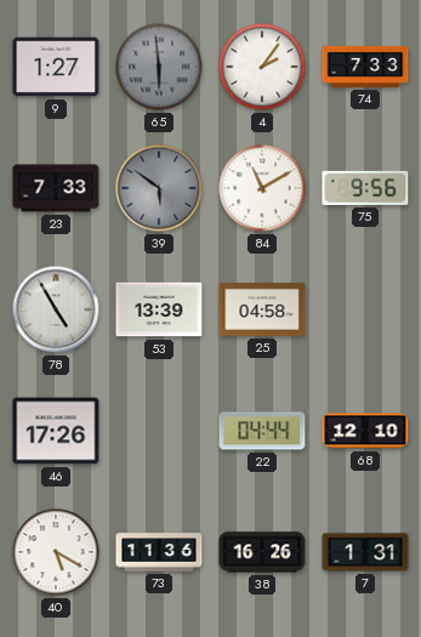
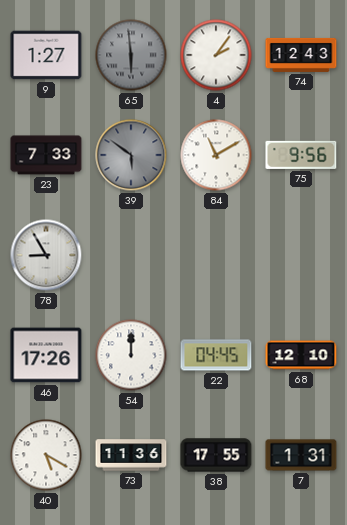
74: 7:33 -> 12:43 (301, 55)
78: 4:55 -> 8:55 (46, 255)
53: 13:39 -> none (159, 309)
25: 04:58 -> none (262, 309)
54: none -> 12:00 (131, 355)
22: 04:44 -> 04:45 (216, 355)
38: 16:26 -> 17:55 (216, 455)
